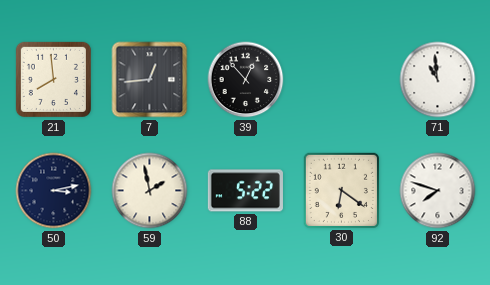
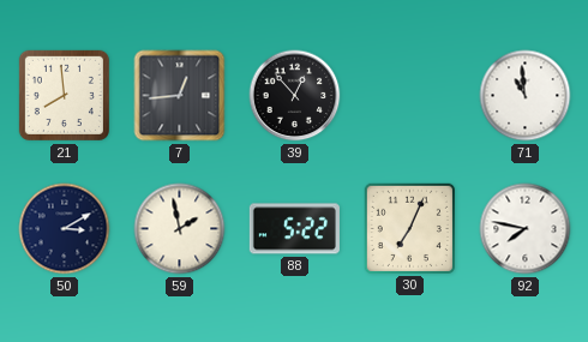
50: 3:13 -> 3:10 (65, 229)
30: 6:21 -> 7:04 (409, 228)
92: 7:48 -> 7:47 (526, 229)
